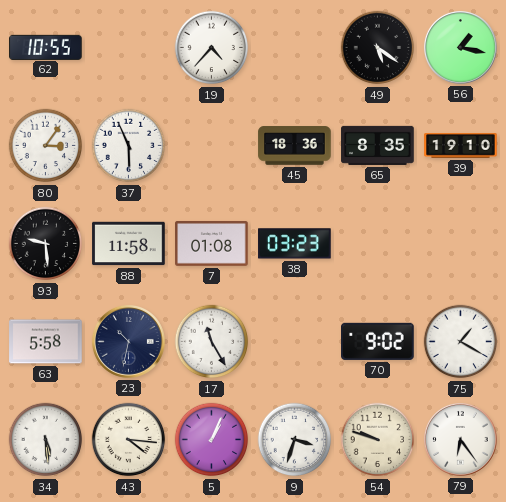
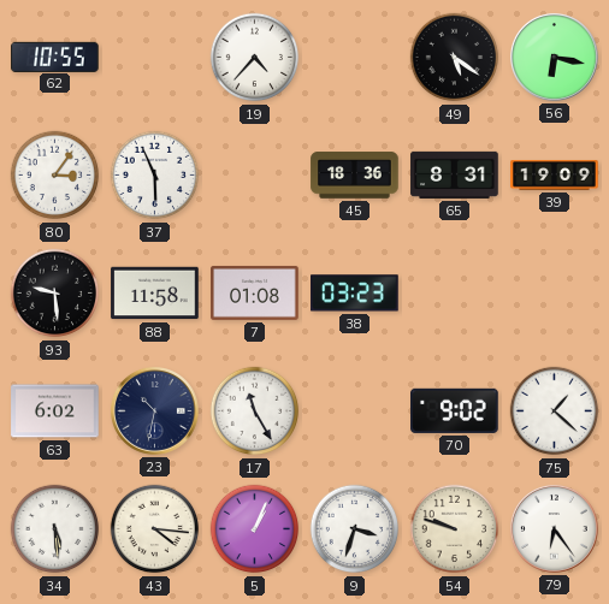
56: 1:17 -> 6:17 (554, 57)
65: 8:35 -> 8:31 (455, 174)
39: 19:10 -> 19:09 (555, 176)
63: 5:58 -> 6:02 (55, 411)
75: 1:20 -> 1:22 (555, 411)
